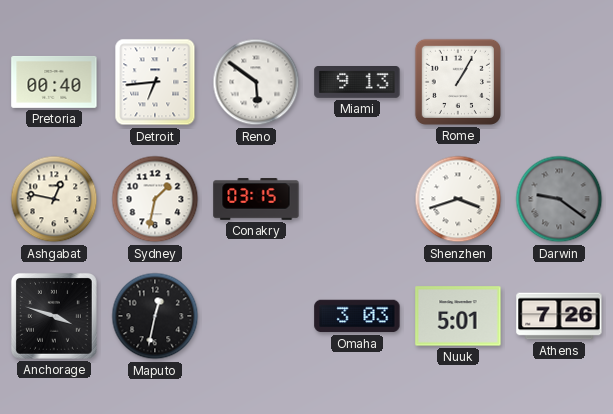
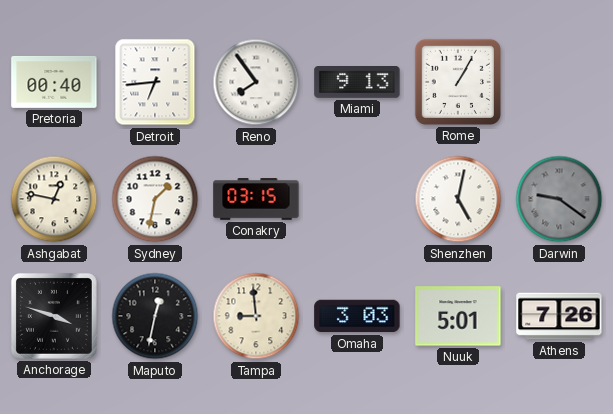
Reno: 5:51 -> 7:54 (256, 82)
Shenzhen: 3:42 -> 5:02 (458, 199)
Tampa: none -> 8:59 (256, 316)
